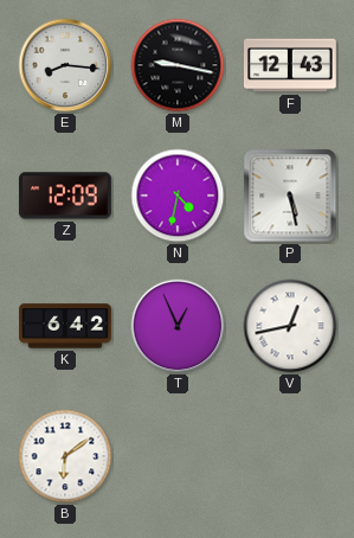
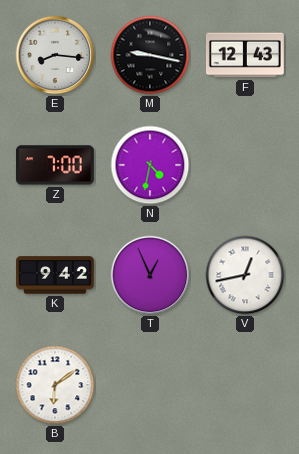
Z: 12:09 -> 7:00 (55, 165)
P: 5:28 -> none (290, 196)
K: 6:42 -> 9:42 (56, 275)
